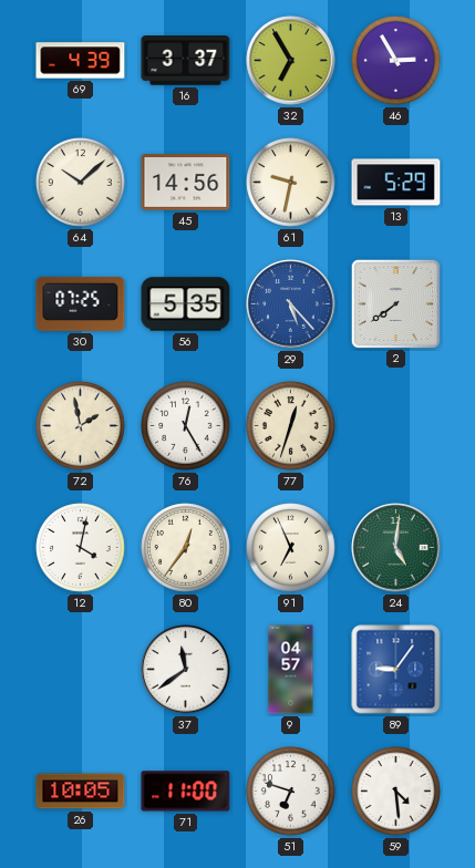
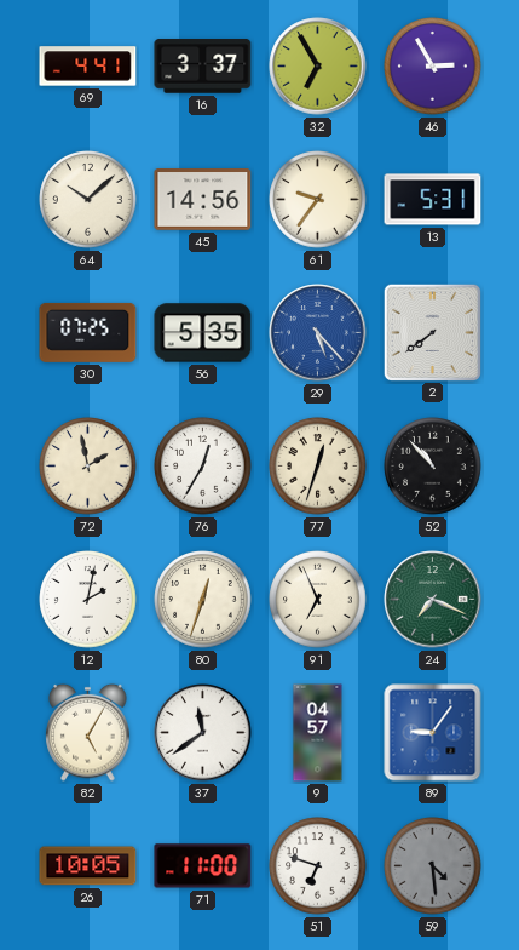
69: 4:39 -> 4:41 (88, 67)
61: 9:32 -> 9:36 (318, 200)
13: 5:29 -> 5:31 (433, 200)
76: 12:25 -> 12:35 (203, 467)
52: none -> 10:53 (433, 467)
12: 4:02 -> 2:02 (88, 600)
80: 12:36 -> 12:33 (203, 600)
24: 5:01 -> 7:19 (433, 600)
82: none -> 5:05 (88, 732)
59 dial: white -> grey (433, 866)
